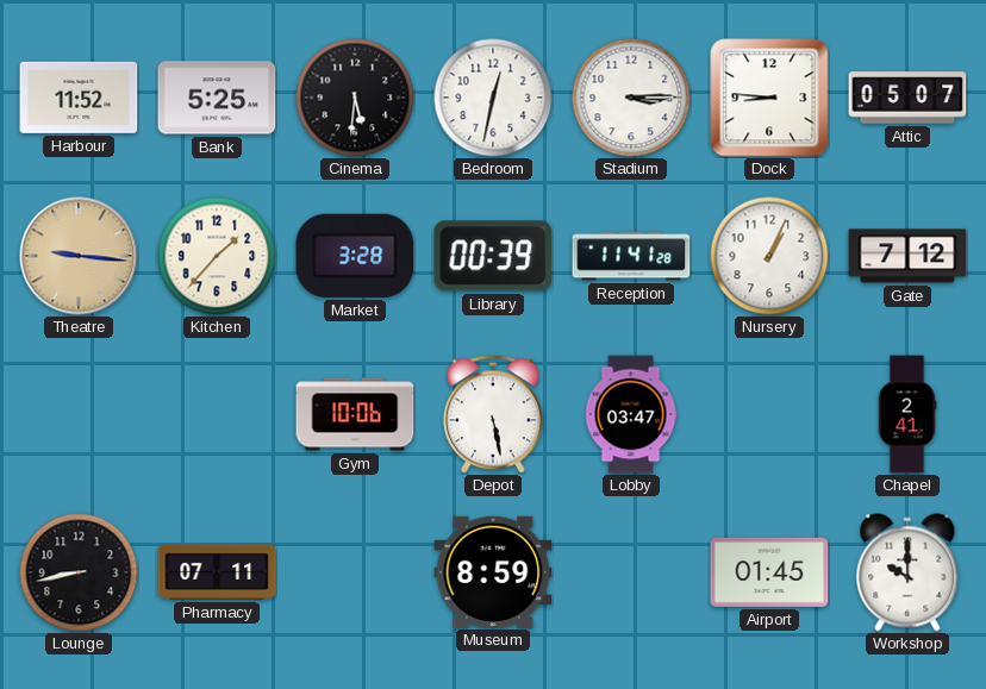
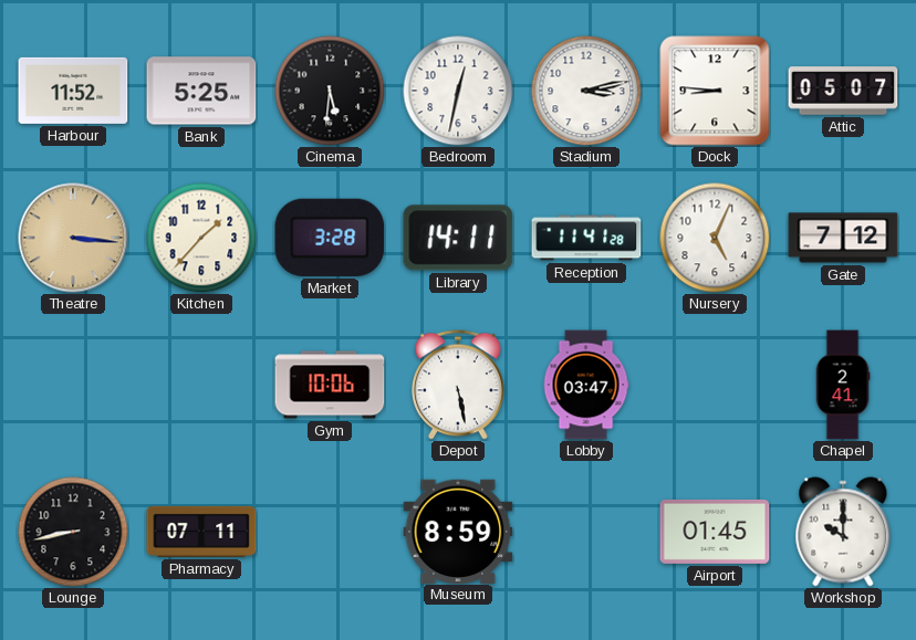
Stadium: 3:15 -> 3:13 (586, 91)
Theatre: 9:16 -> 3:16 (73, 238)
Library: 00:39 -> 14:11 (458, 238)
Nursery: 1:04 -> 5:04 (715, 238)
